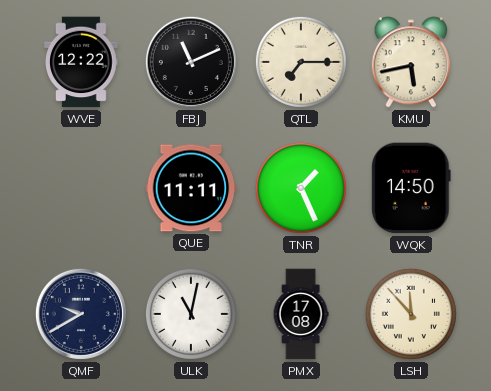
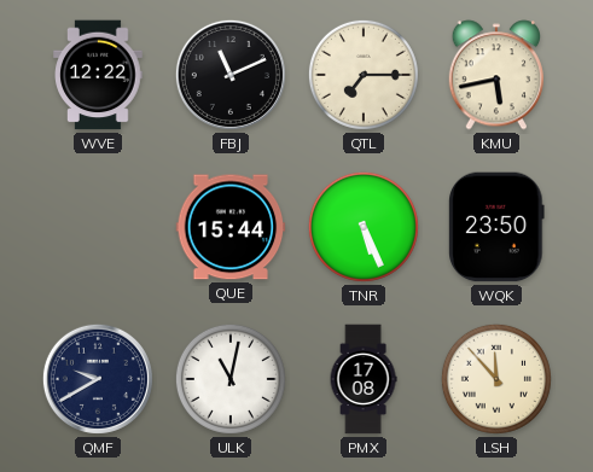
QUE: 11:11 -> 15:44 (231, 227)
TNR: 1:26 -> 5:26 (364, 227)
WQK: 14:50 -> 23:50 (496, 227)
